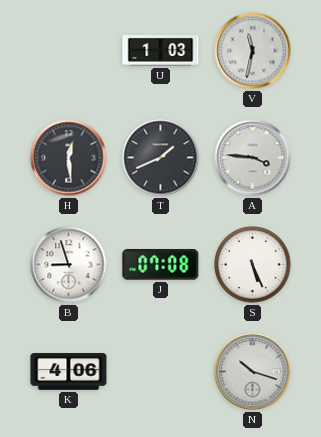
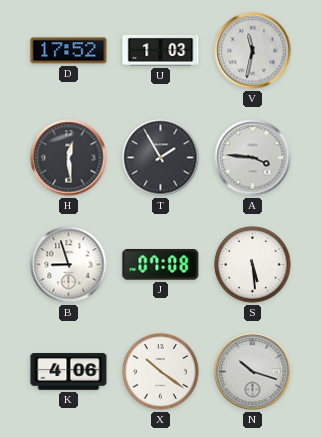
D: none -> 17:52 (69, 51)
T: 1:41 -> 1:55 (161, 158)
S: 5:26 -> 5:29 (253, 265)
X: none -> 10:21 (161, 372)
